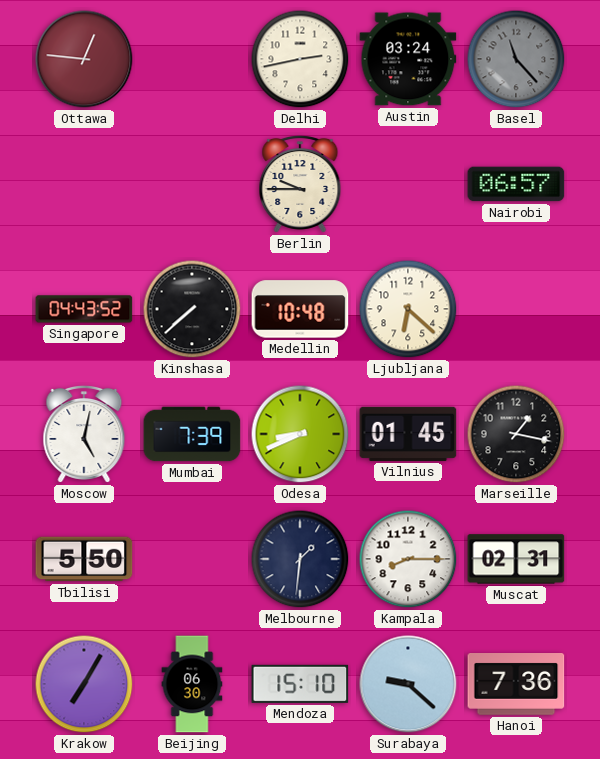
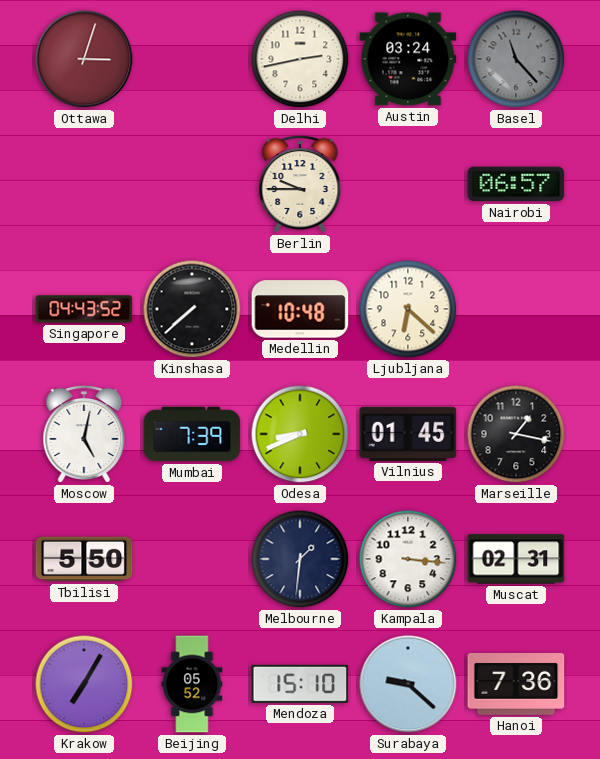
Ottawa: 12:46 -> 3:03 (84, 59)
Kampala: 8:15 -> 3:16 (408, 559)
Beijing: 06:30 -> 05:52 (192, 684)
